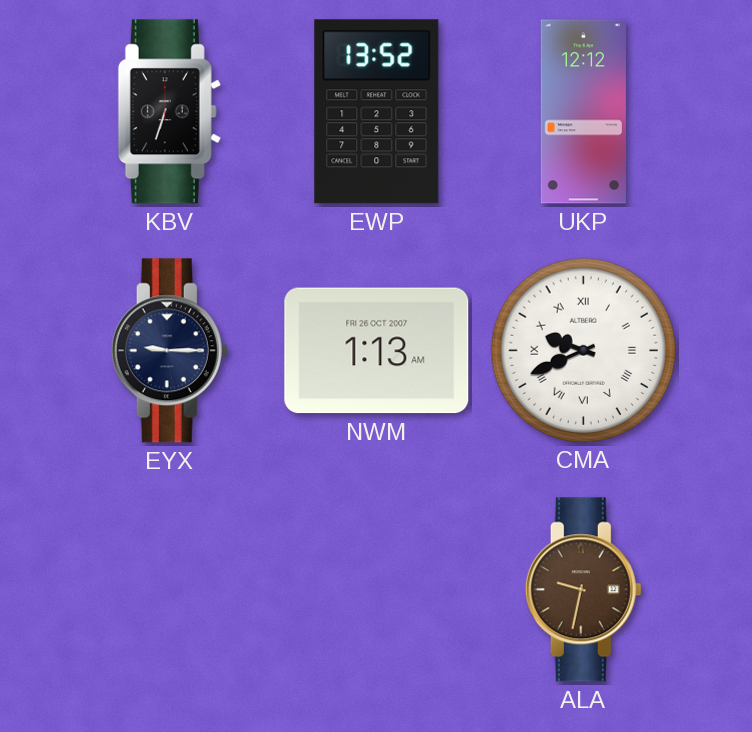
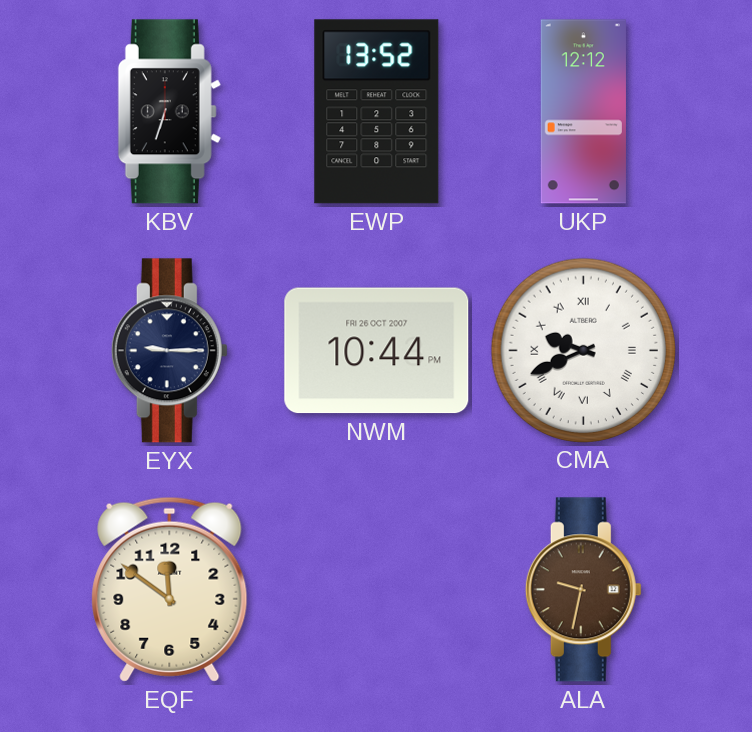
NWM: 1:13 -> 10:44 (377, 351)
EQF: none -> 11:51 (170, 589)
